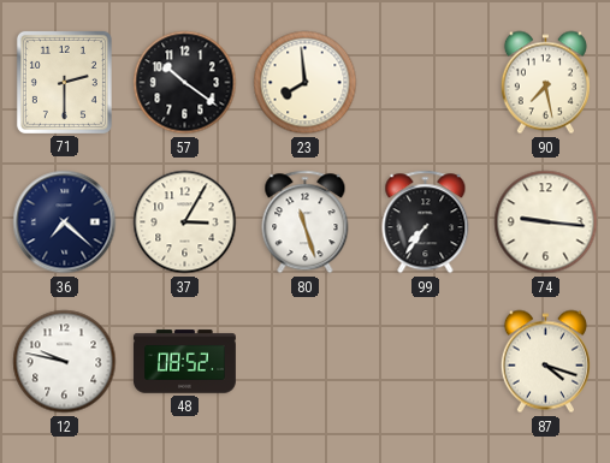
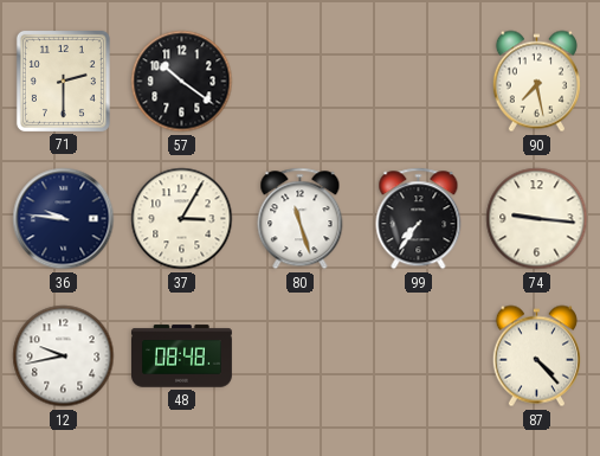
23: 7:59 -> none (306, 83)
36: 7:22 -> 9:46 (64, 219)
12: 9:47 -> 9:43 (64, 357)
48: 08:52 -> 08:48 (181, 357)
87: 4:18 -> 4:23 (536, 357)
